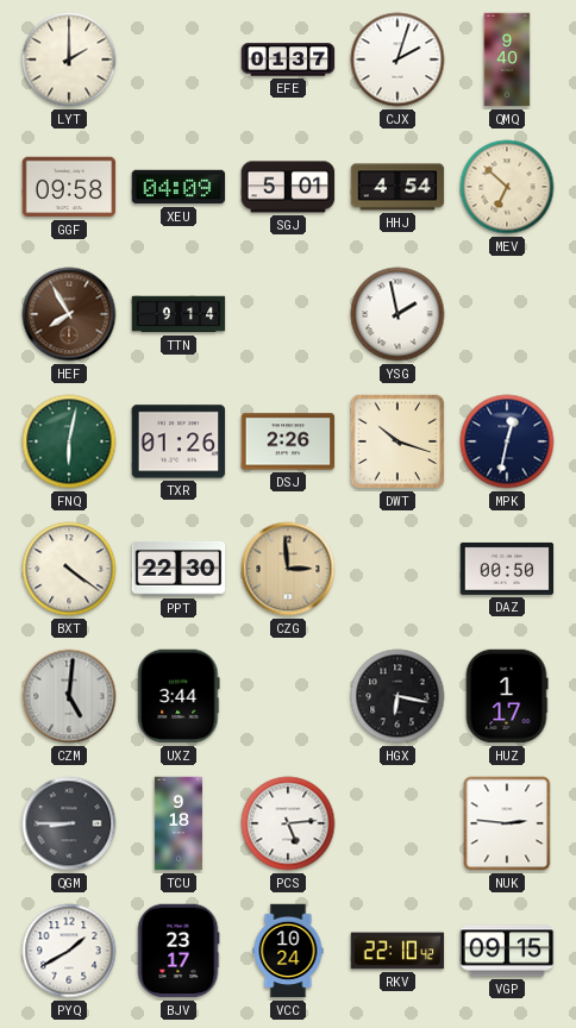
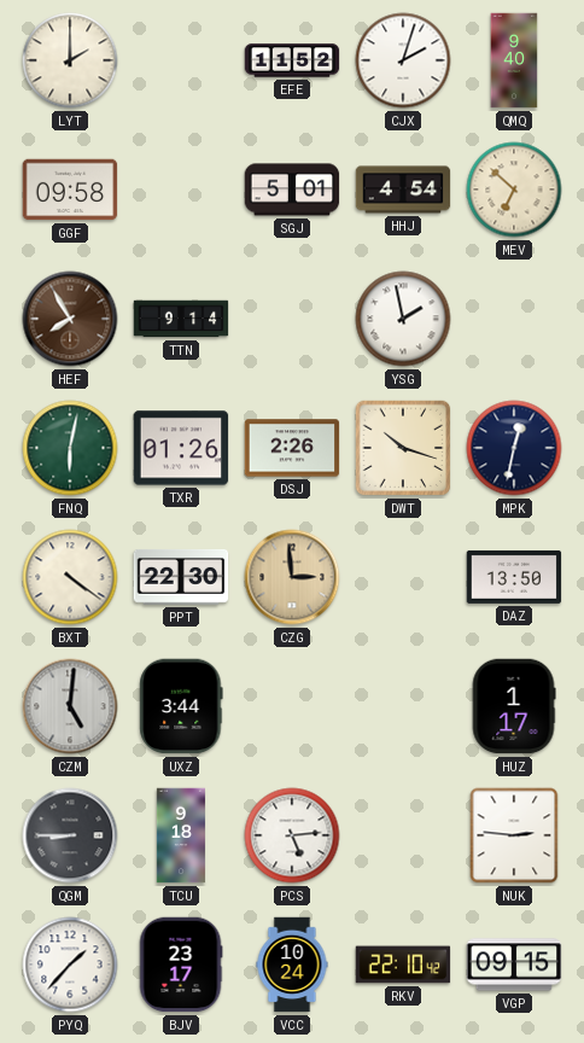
EFE: 01:37 -> 11:52 (292, 60)
XEU: 04:09 -> none (179, 187)
DAZ: 00:50 -> 13:50 (514, 577)
HGX: 6:17 -> none (397, 696)
PYQ: 1:40 -> 1:37 (70, 965)
